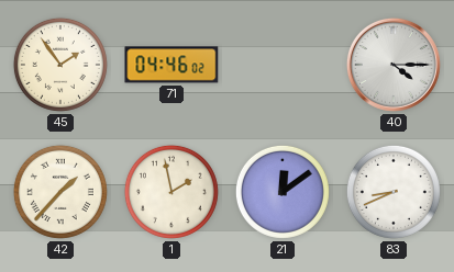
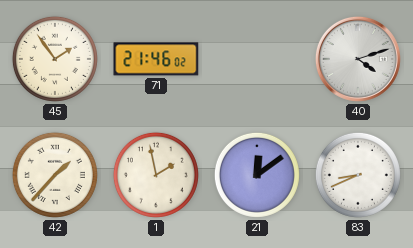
71: 04:46 -> 21:46 (156, 59)
40: 4:15 -> 4:12 (358, 59)
